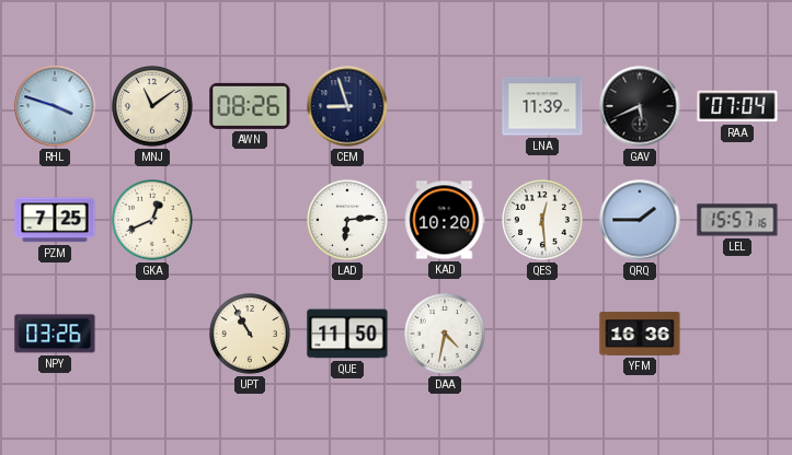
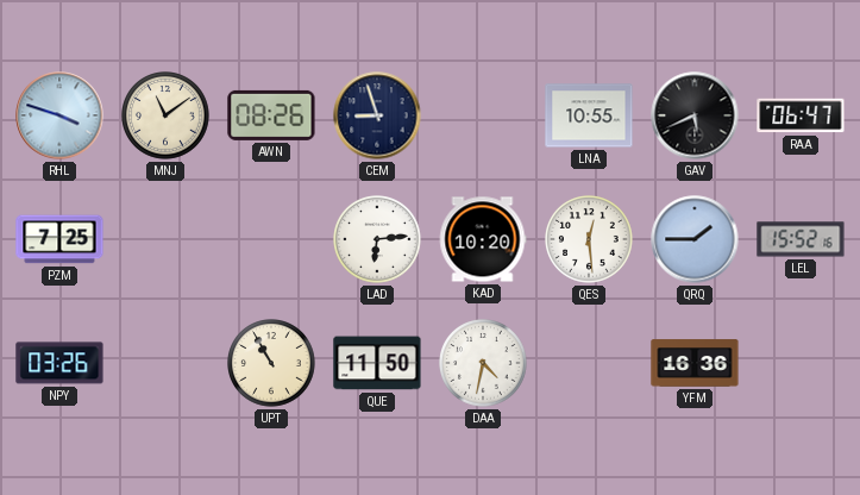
LNA: 11:39 -> 10:55 (589, 115)
RAA: 07:04 -> 06:47 (801, 115)
GKA: 12:41 -> none (153, 221)
LEL: 15:57 -> 15:52 (801, 239)
